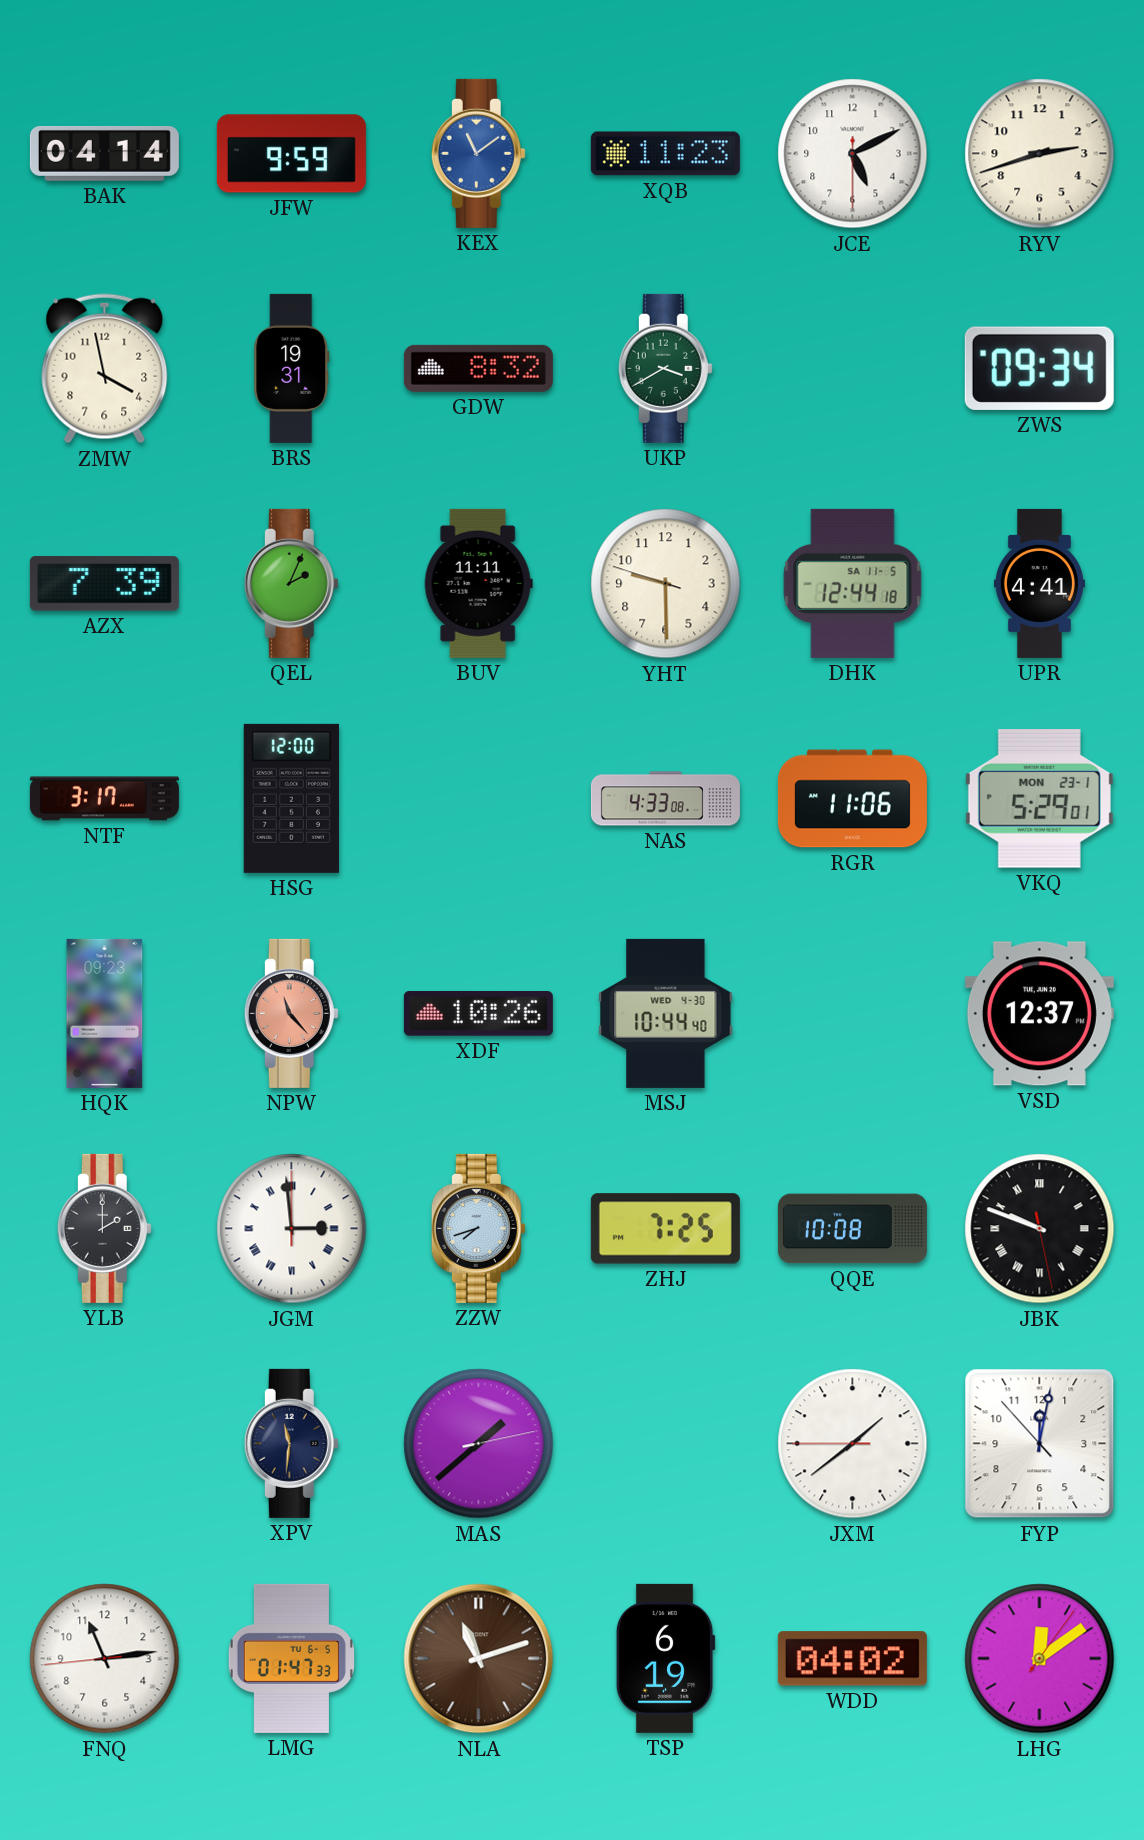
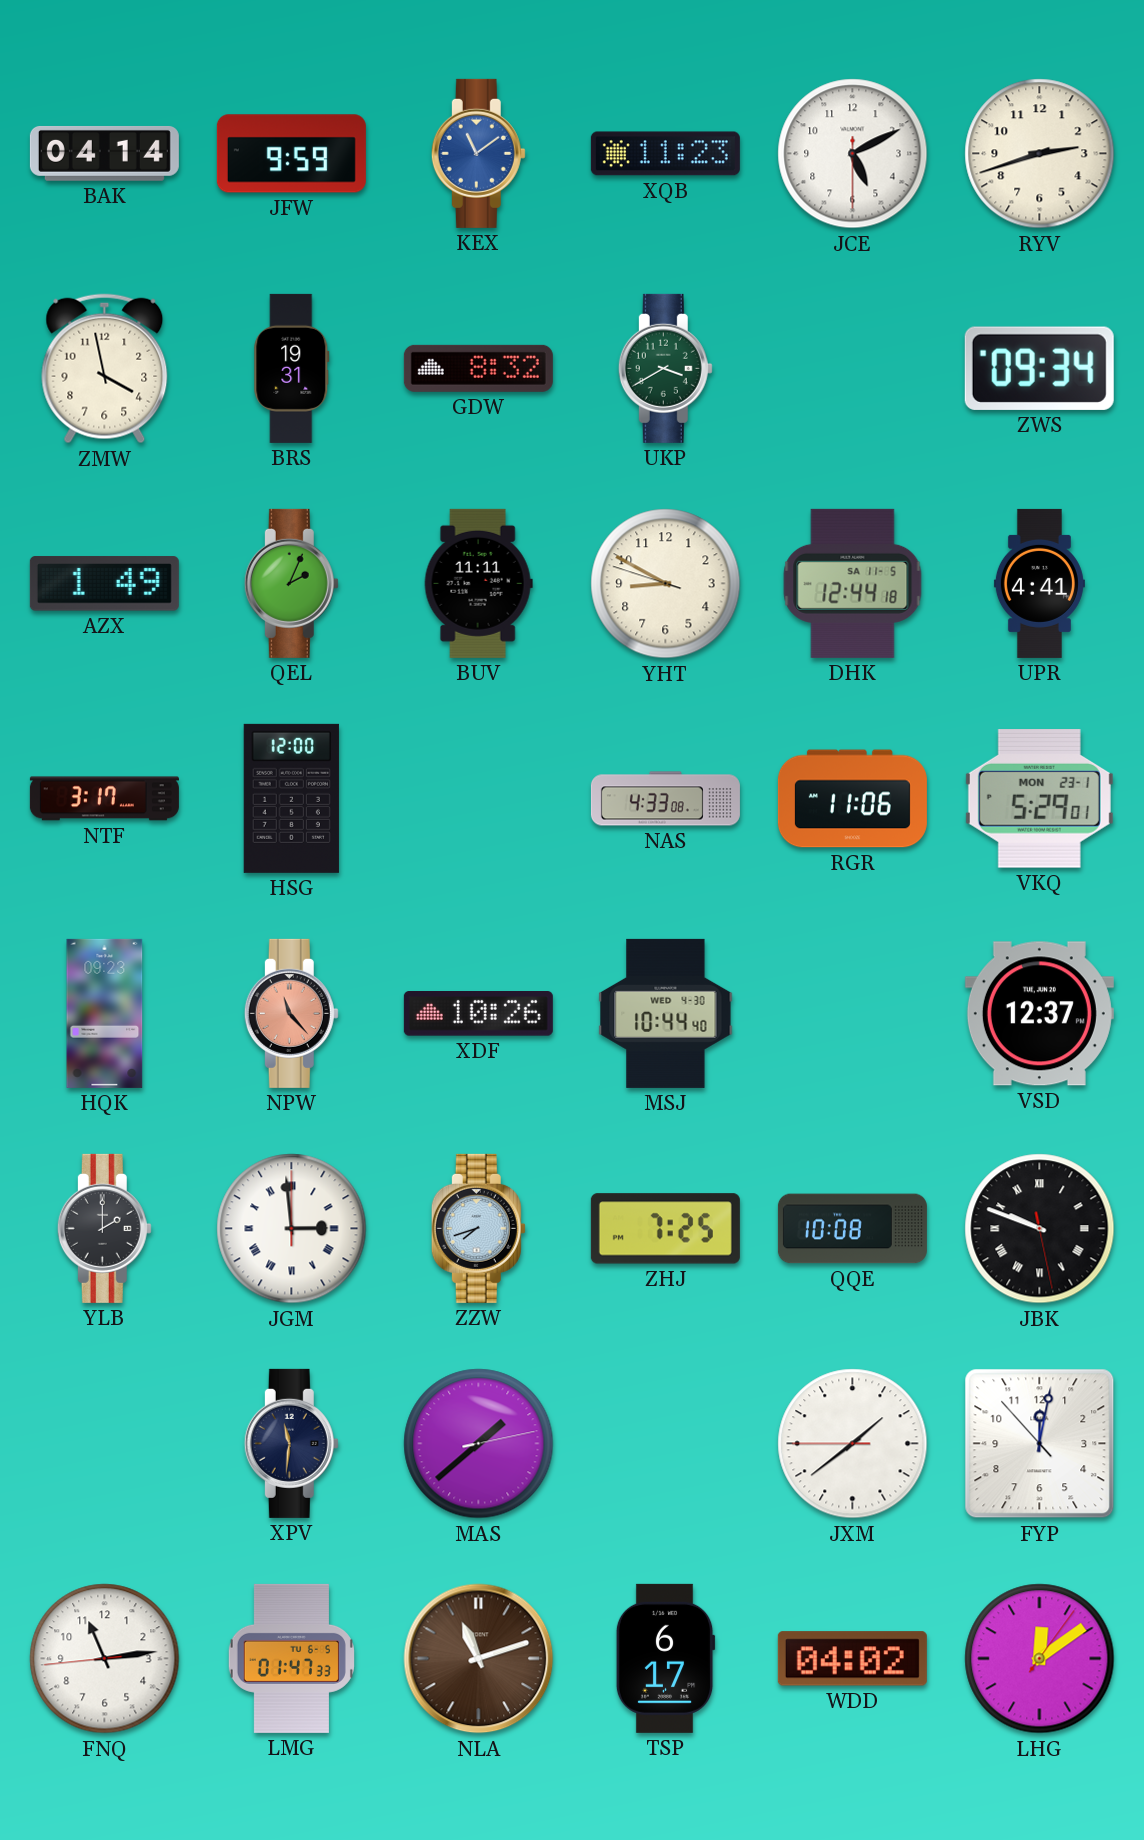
AZX: 7:39 -> 1:49 (104, 584)
YHT: 9:29 -> 8:49 (666, 584)
TSP: 6:19 -> 6:17 (665, 1658)
